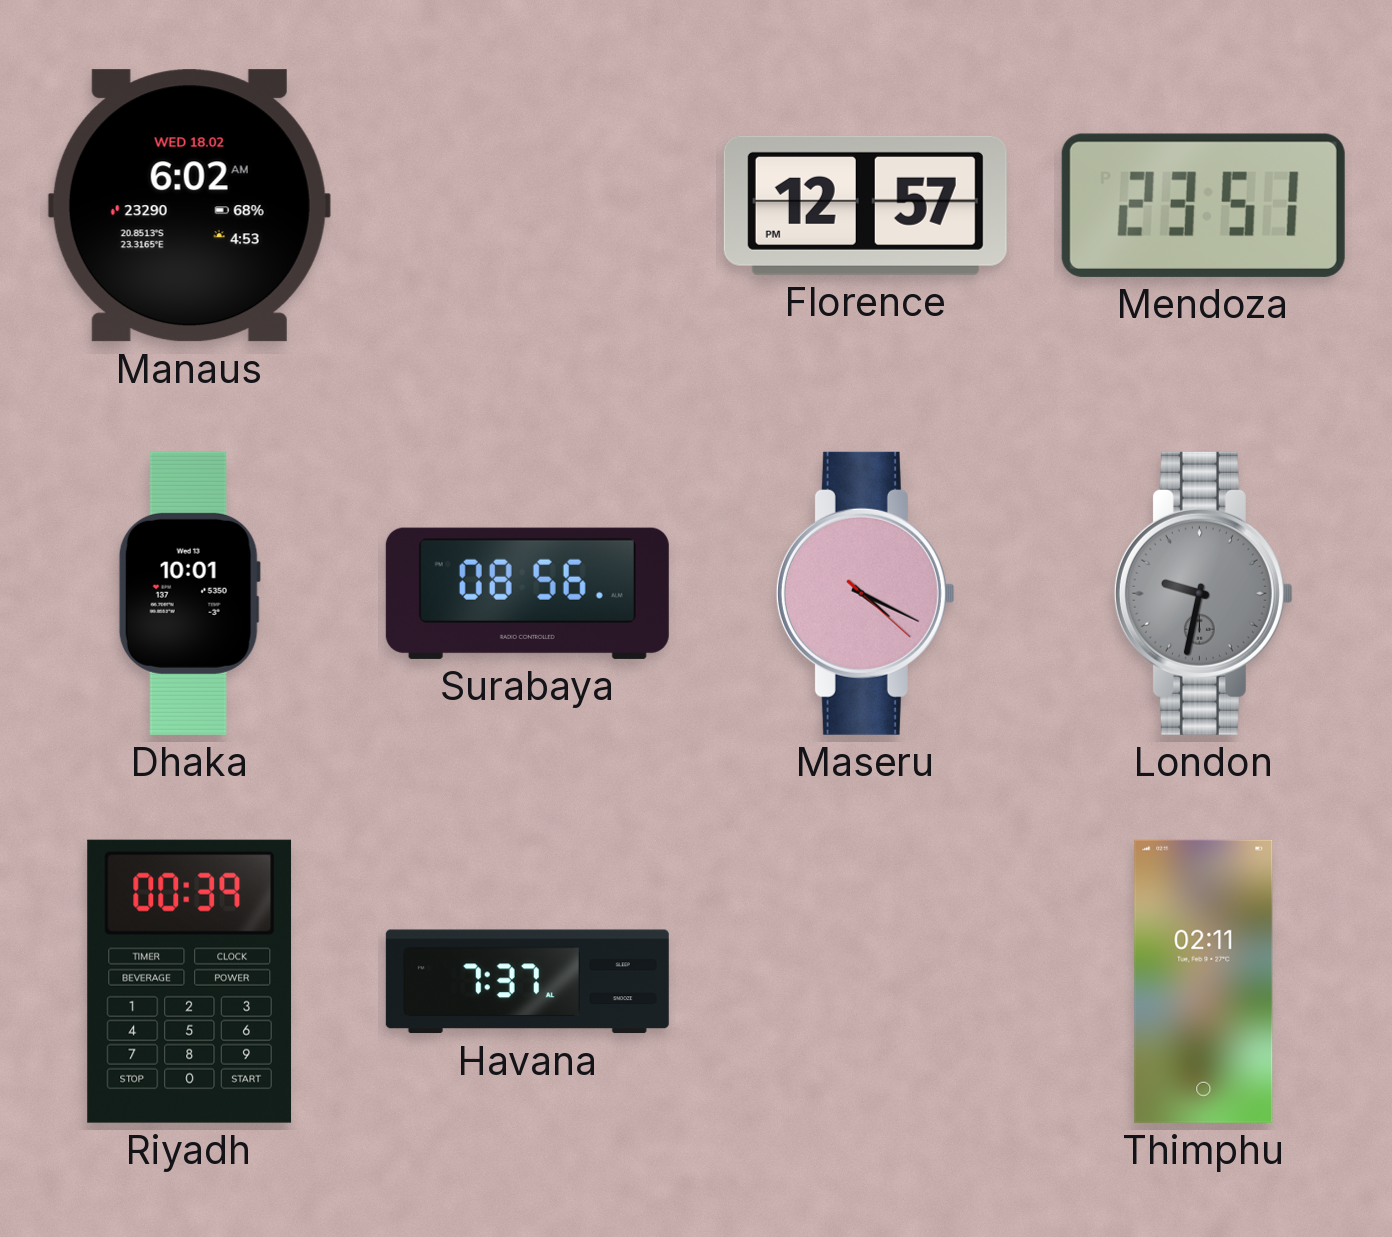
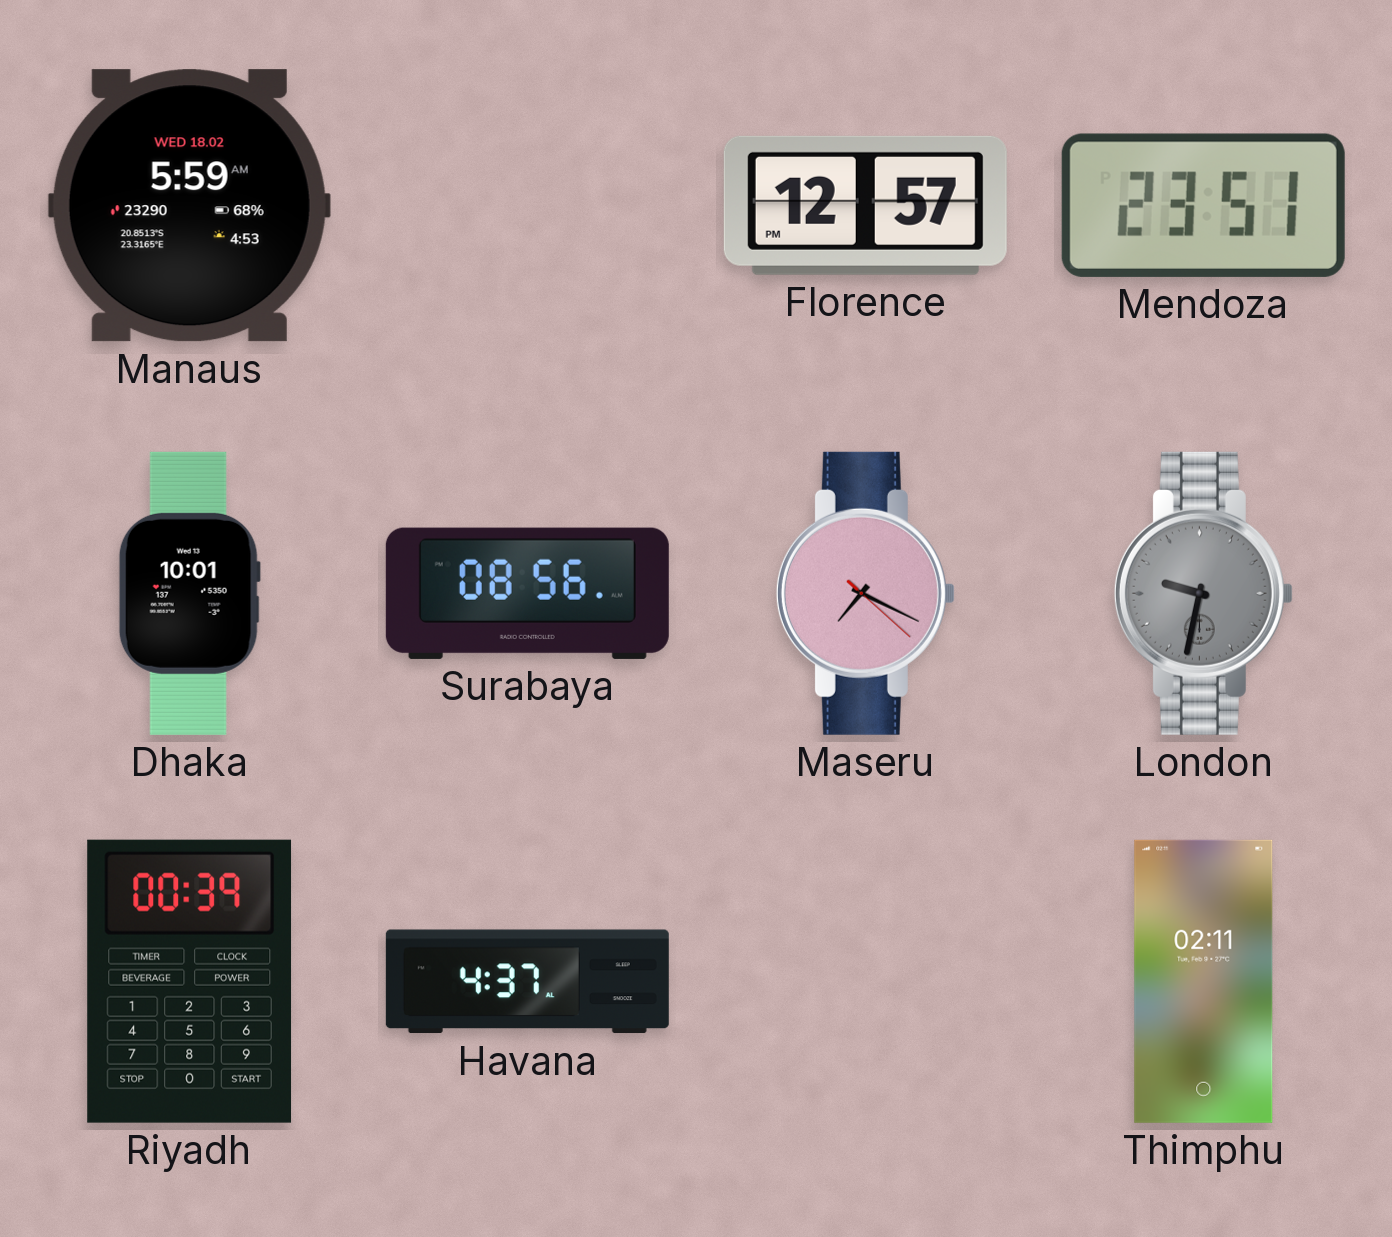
Manaus: 6:02 -> 5:59 (189, 206)
Maseru: 4:19 -> 7:19 (865, 593)
Havana: 7:37 -> 4:37 (527, 982)
